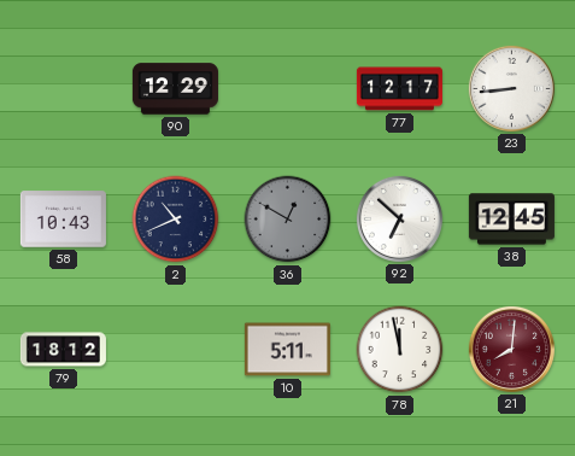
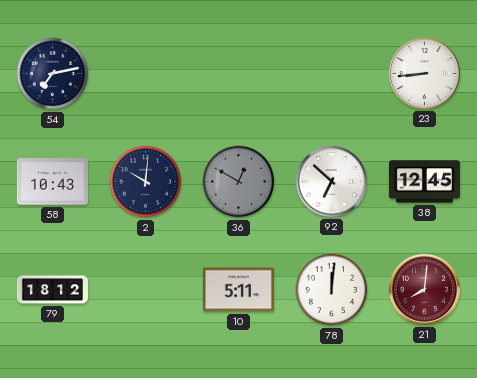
54: none -> 7:13 (53, 74)
90: 12:29 -> none (175, 89)
77: 12:17 -> none (399, 89)
2: 10:41 -> 10:01 (146, 182)
78: 11:58 -> 12:01 (332, 290)
